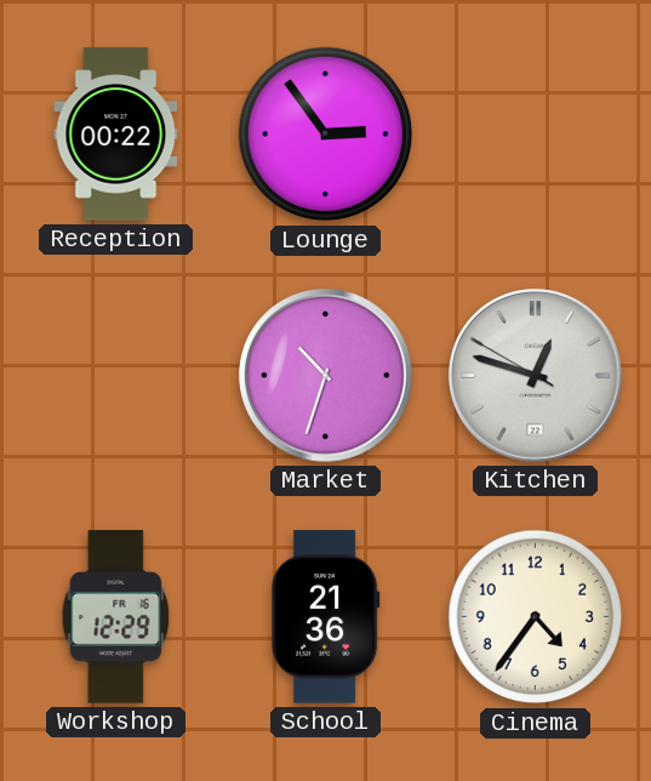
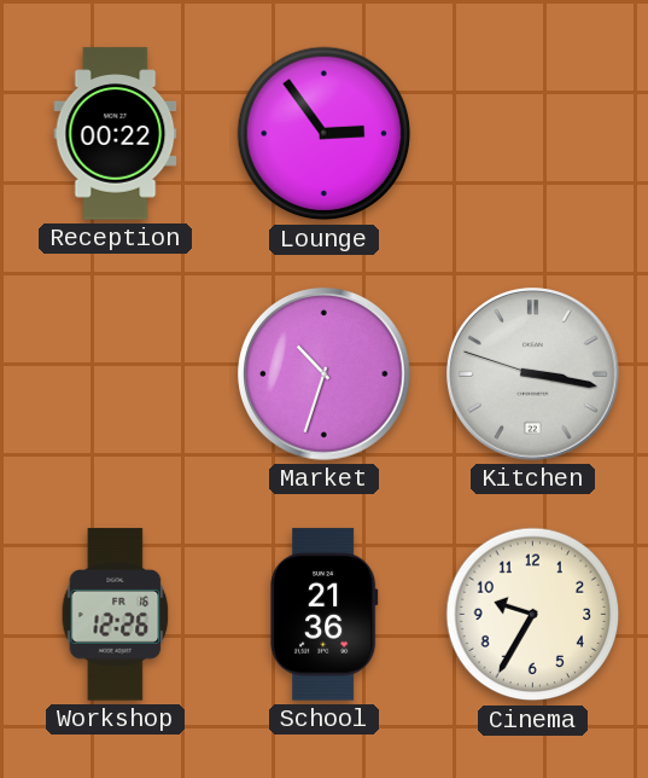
Kitchen: 12:47 -> 3:16 (533, 375)
Workshop: 12:29 -> 12:26 (116, 615)
Cinema: 4:36 -> 9:35 (533, 615)
